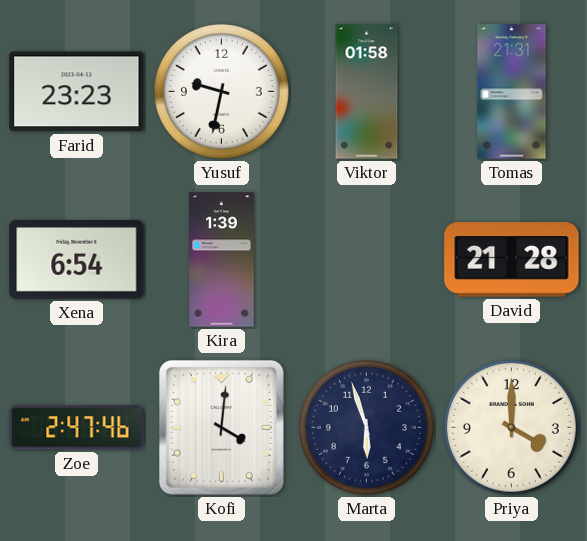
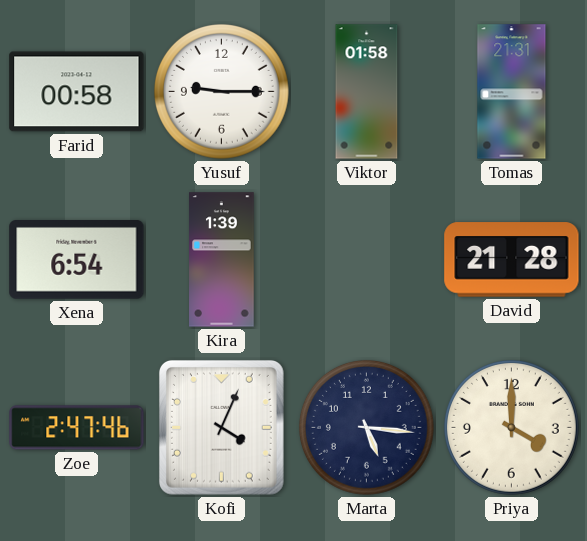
Farid: 23:23 -> 00:58 (77, 92)
Yusuf: 9:32 -> 9:15 (221, 91)
Kofi: 4:01 -> 4:04 (221, 427)
Marta: 5:57 -> 5:16 (366, 427)
